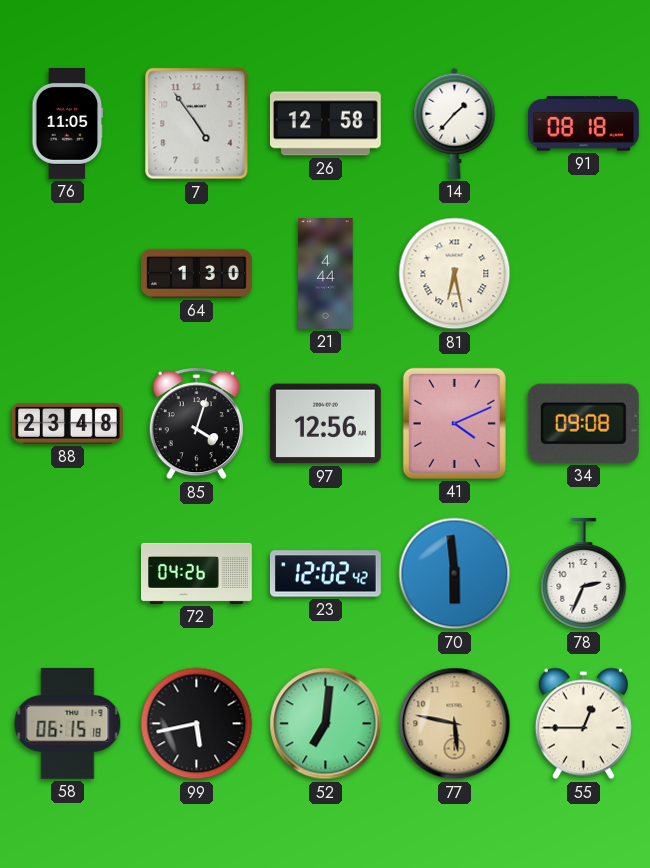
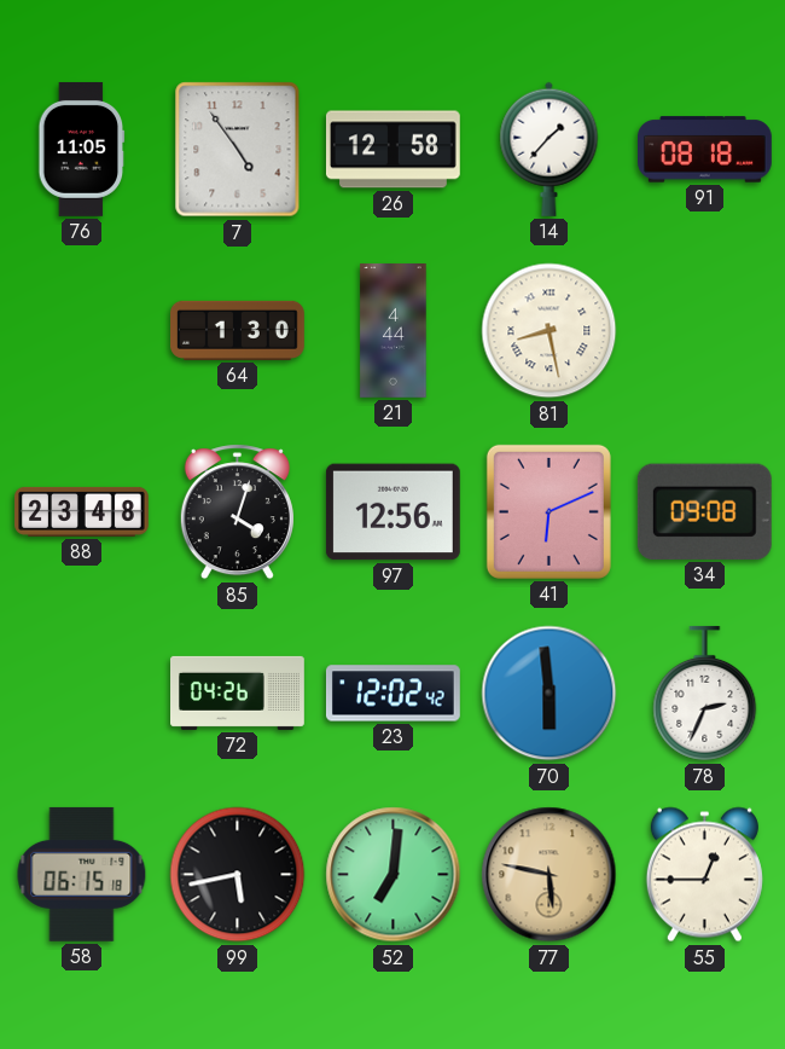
81: 6:28 -> 8:28 (549, 331)
41: 4:11 -> 6:11 (548, 511)
